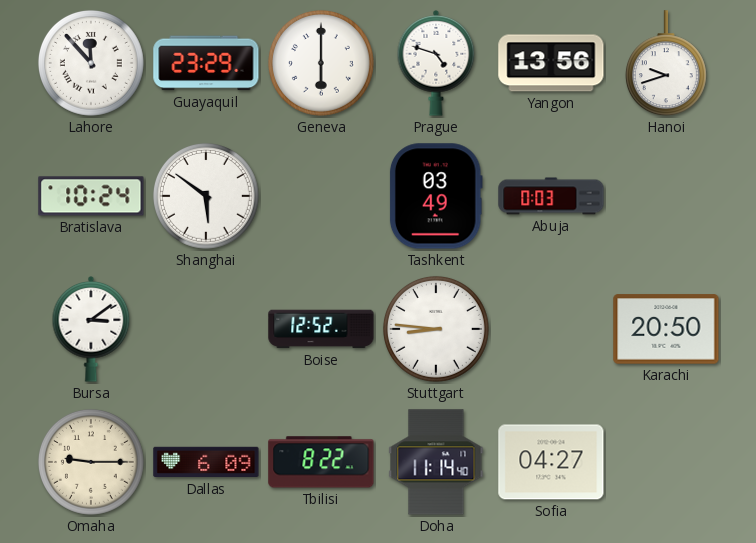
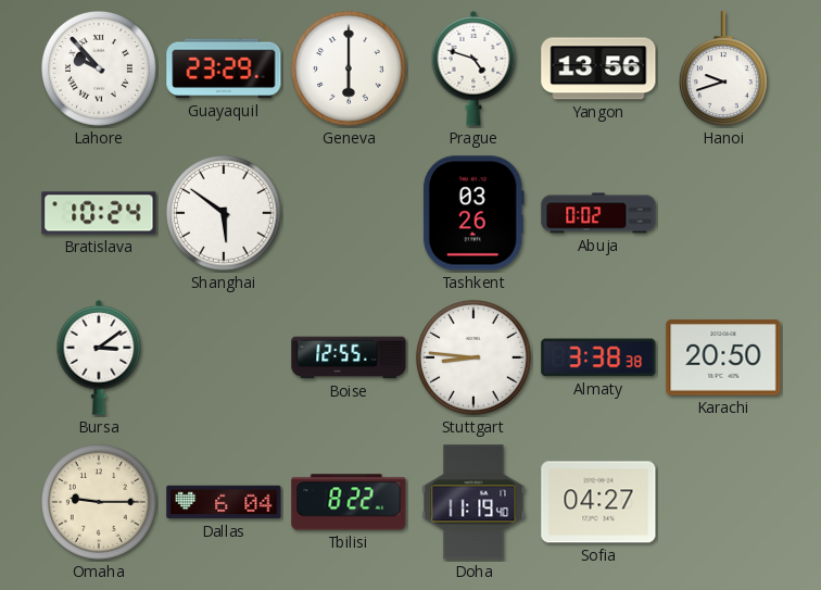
Lahore: 11:53 -> 9:53 (99, 68)
Tashkent: 03:49 -> 03:26 (473, 213)
Abuja: 0:03 -> 0:02 (598, 213)
Boise: 12:52 -> 12:55 (349, 357)
Almaty: none -> 3:38 (598, 357)
Dallas: 6:09 -> 6:04 (224, 502)
Doha: 11:14 -> 11:19 (473, 502)
